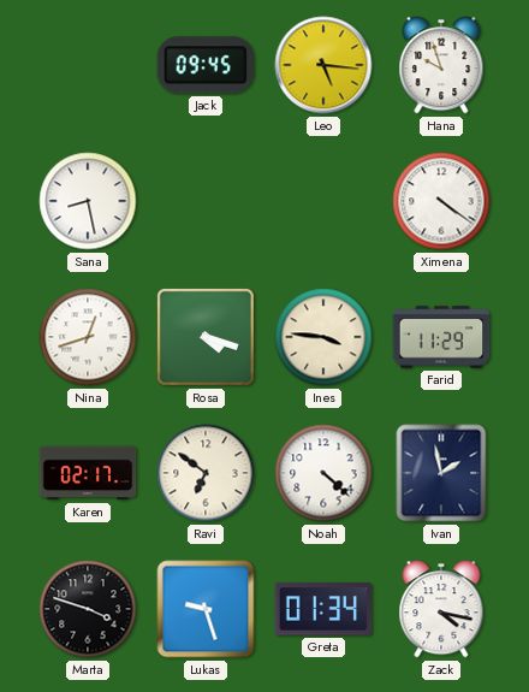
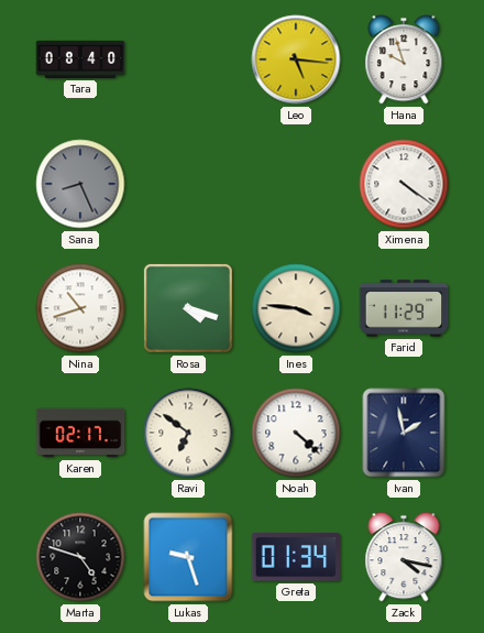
Tara: none -> 08:40 (80, 59)
Jack: 09:45 -> none (204, 65)
Sana: 8:28 -> 8:26 (80, 184)
Sana dial: white -> grey (80, 184)
Nina: 12:42 -> 10:42 (80, 308)
Marta: 3:48 -> 4:48 (80, 557)
